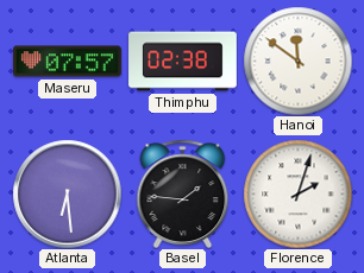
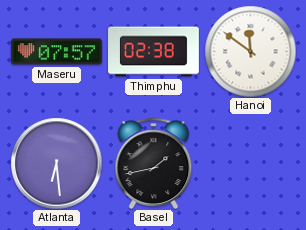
Basel: 1:46 -> 1:43 (154, 163)
Florence: 2:03 -> none (297, 193)
